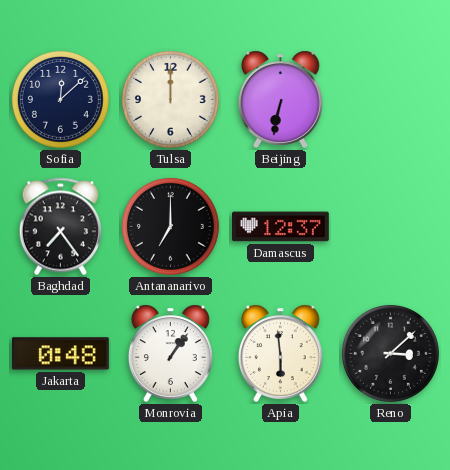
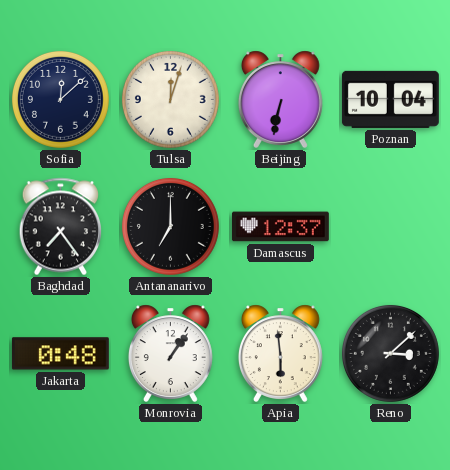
Tulsa: 12:00 -> 12:03 (170, 99)
Poznan: none -> 10:04 (390, 99)
